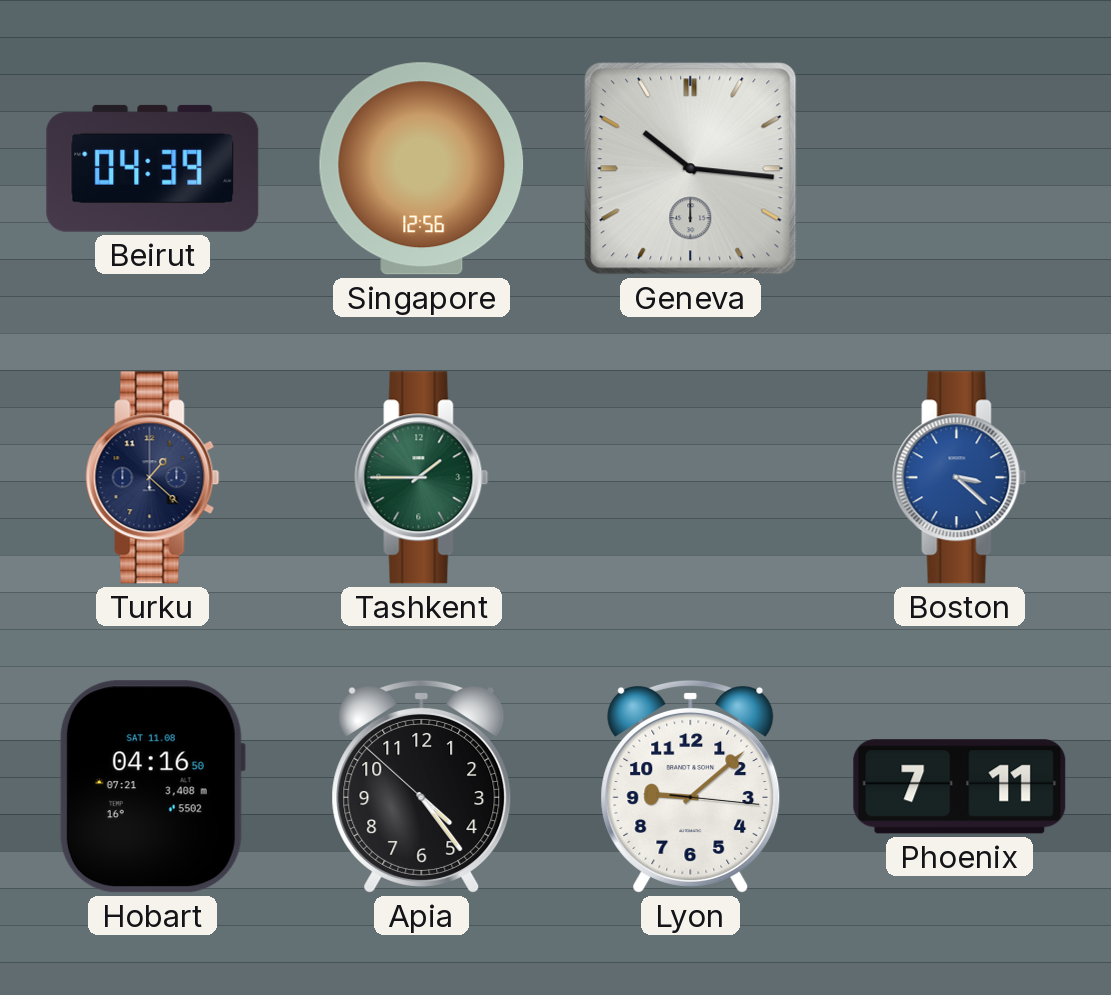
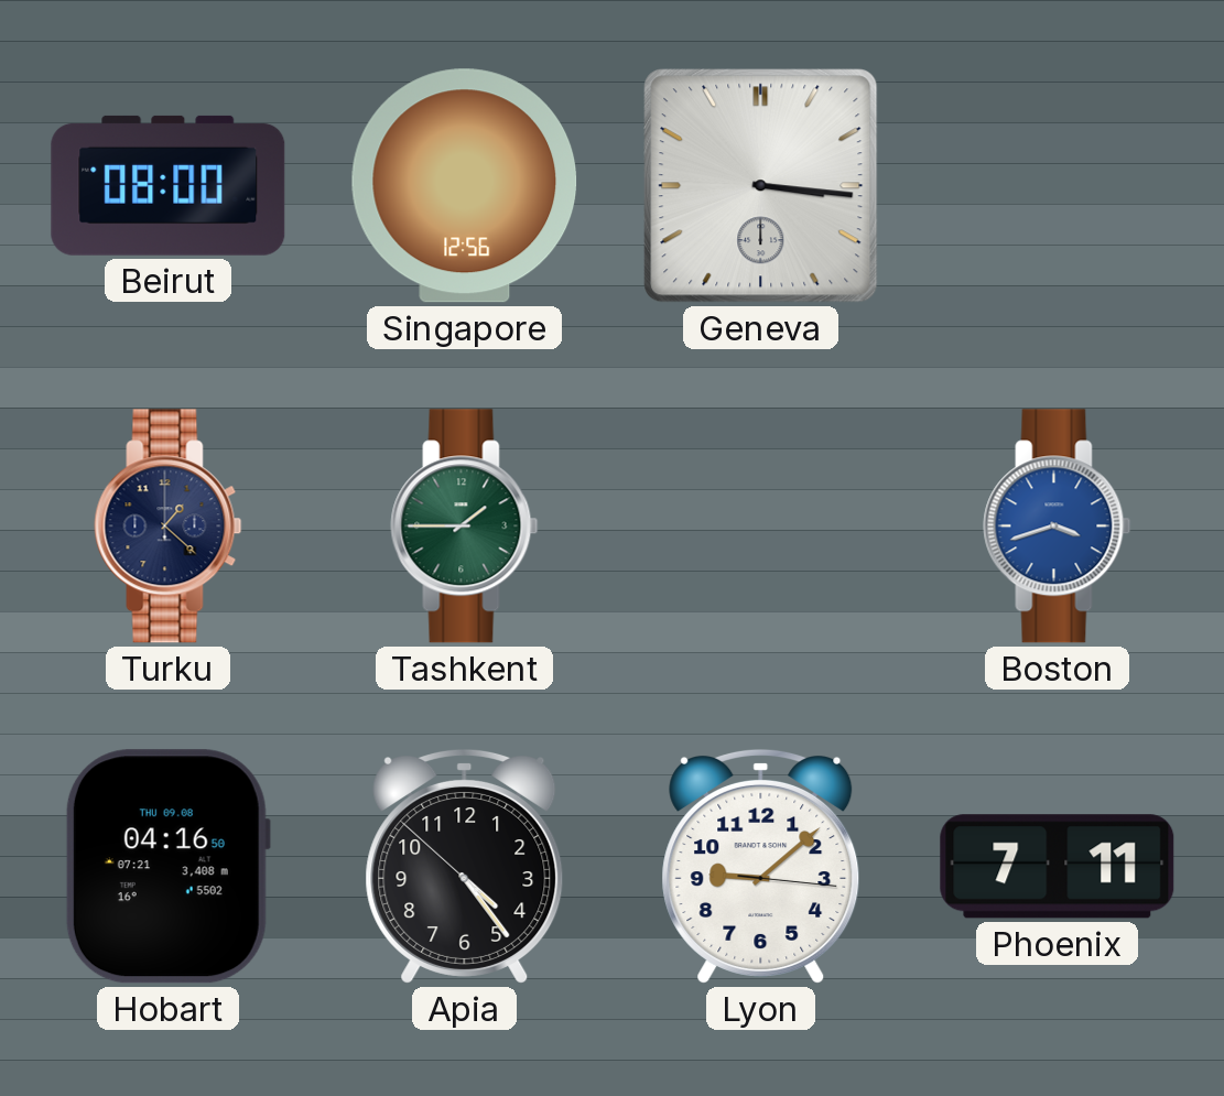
Beirut: 04:39 -> 08:00 (169, 185)
Geneva: 10:16 -> 3:16 (761, 186)
Boston: 3:22 -> 3:42 (1058, 527)
Hobart date: SAT 11.08 -> THU 09.08 (167, 867)
